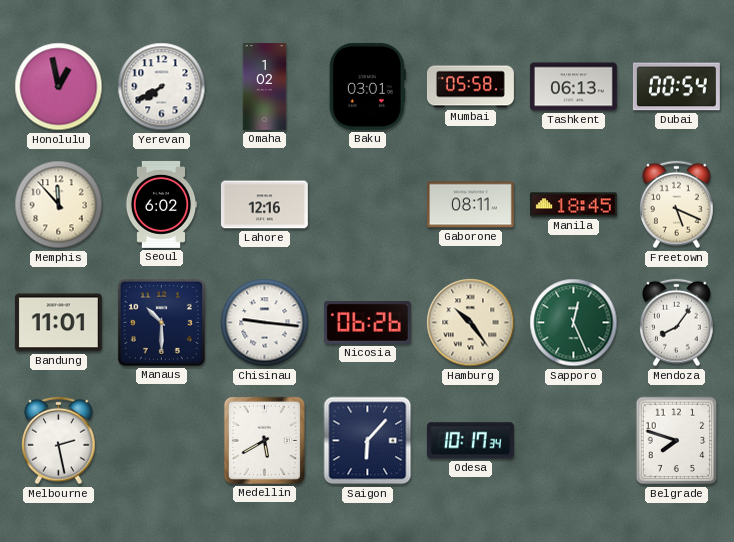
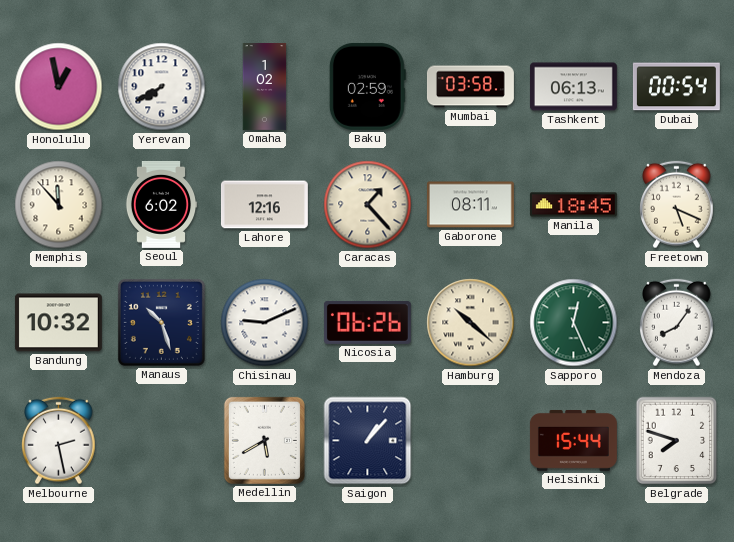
Baku: 03:01 -> 02:59 (367, 86)
Mumbai: 05:58 -> 03:58 (470, 87)
Caracas: none -> 1:23 (368, 205)
Bandung: 11:01 -> 10:32 (58, 323)
Manaus: 10:30 -> 10:27 (161, 322)
Chisinau: 9:16 -> 9:11 (265, 323)
Hamburg: 10:24 -> 10:22 (471, 323)
Saigon: 6:07 -> 1:07 (368, 441)
Odesa: 10:17 -> none (470, 441)
Helsinki: none -> 15:44 (573, 440)
